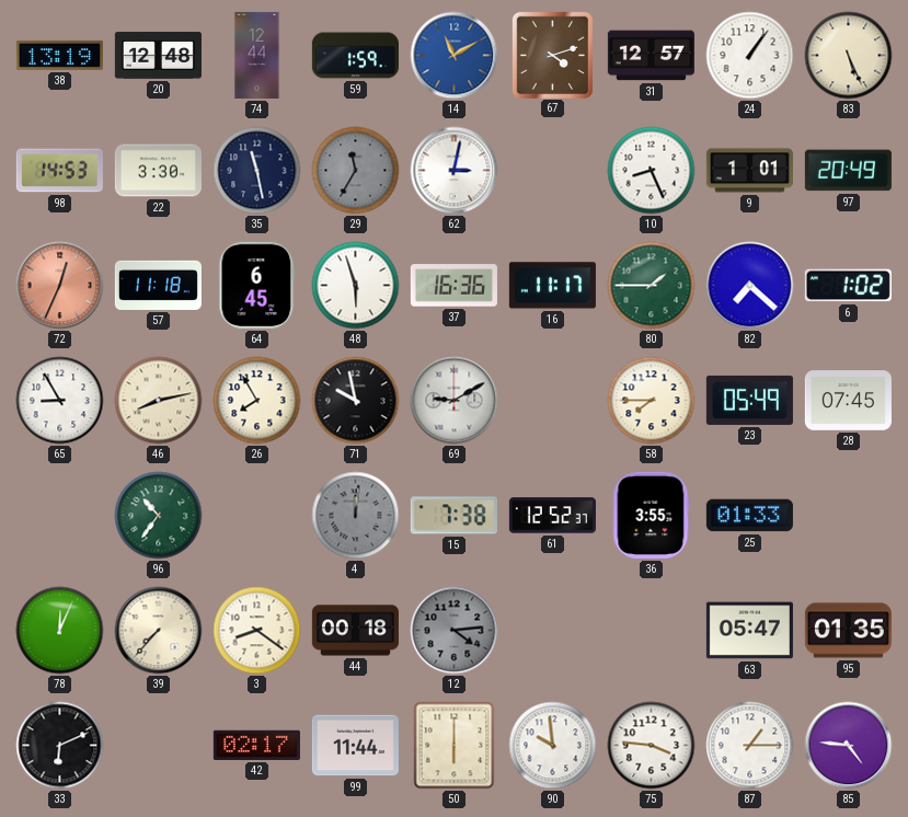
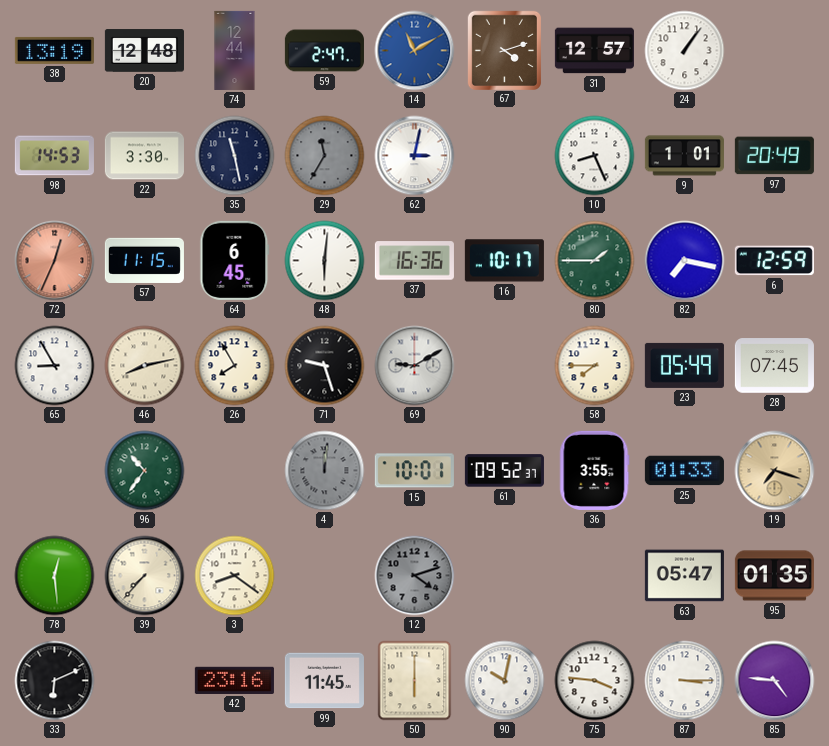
59: 1:59 -> 2:47 (324, 51)
83: 5:26 -> none (849, 56)
57: 11:18 -> 11:15 (144, 260)
48: 5:57 -> 6:01 (325, 261)
16: 11:17 -> 10:17 (504, 261)
82: 7:22 -> 7:17 (685, 261)
6: 1:02 -> 12:59 (774, 261)
71: 9:58 -> 9:27 (325, 366)
15: 7:38 -> 10:01 (414, 471)
61: 12:52 -> 09:52 (504, 471)
19: none -> 7:18 (775, 471)
78: 12:04 -> 12:29 (55, 576)
44: 00:18 -> none (355, 631)
12: 4:14 -> 4:12 (415, 576)
42: 02:17 -> 23:16 (234, 680)
99: 11:44 -> 11:45 (324, 681)
90: 9:59 -> 10:02 (505, 681)
87: 1:15 -> 3:15 (685, 681)
